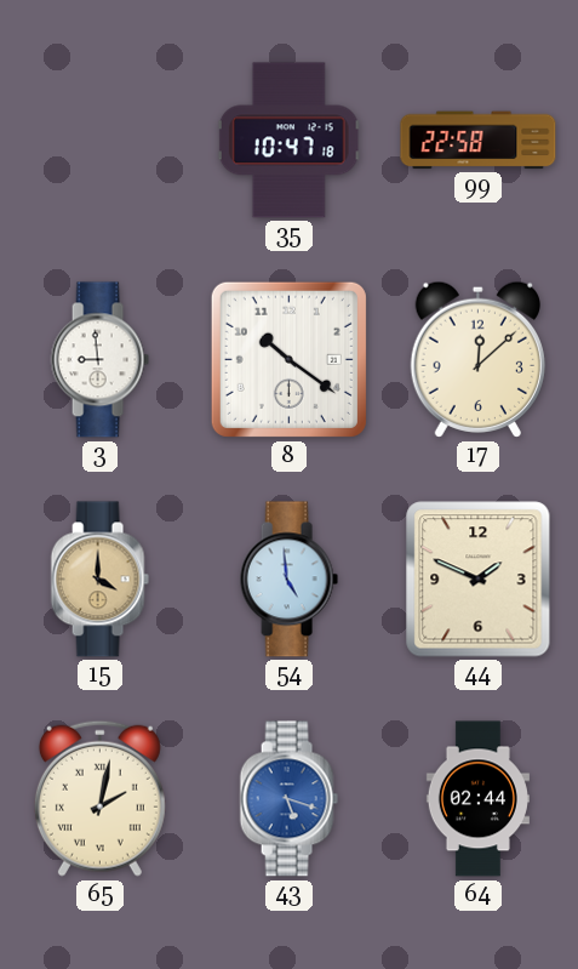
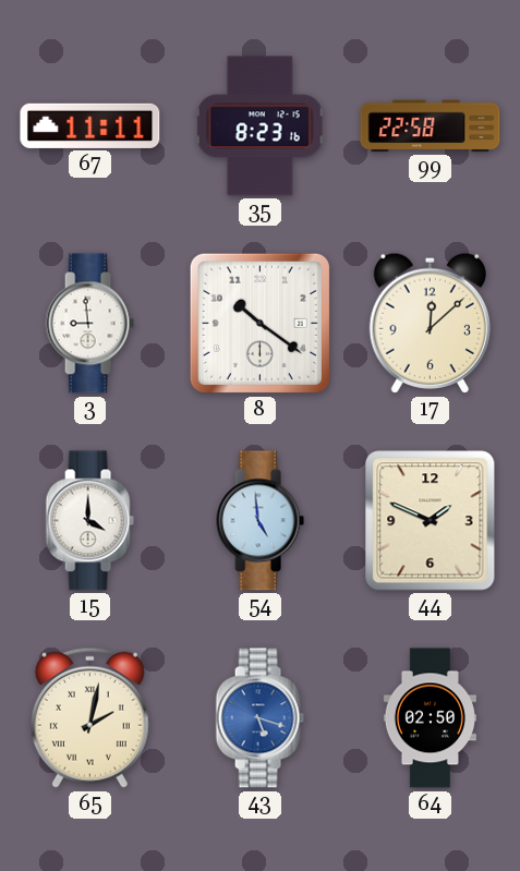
67: none -> 11:11 (90, 125)
35: 10:47 -> 8:23 (259, 126)
15 dial: champagne -> white (89, 521)
64: 02:44 -> 02:50 (430, 718)
